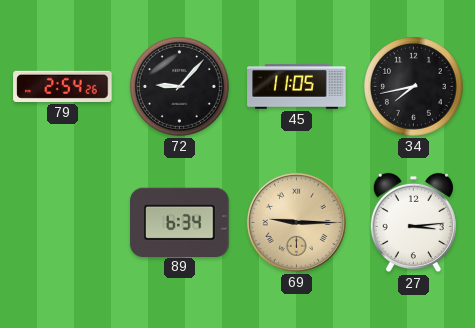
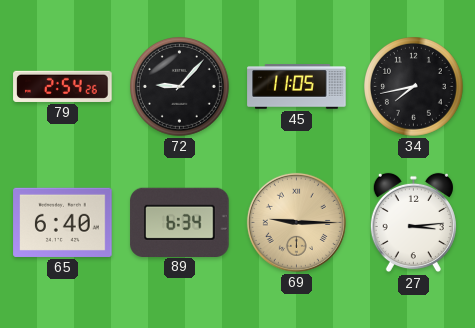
65: none -> 6:40 (63, 222)
